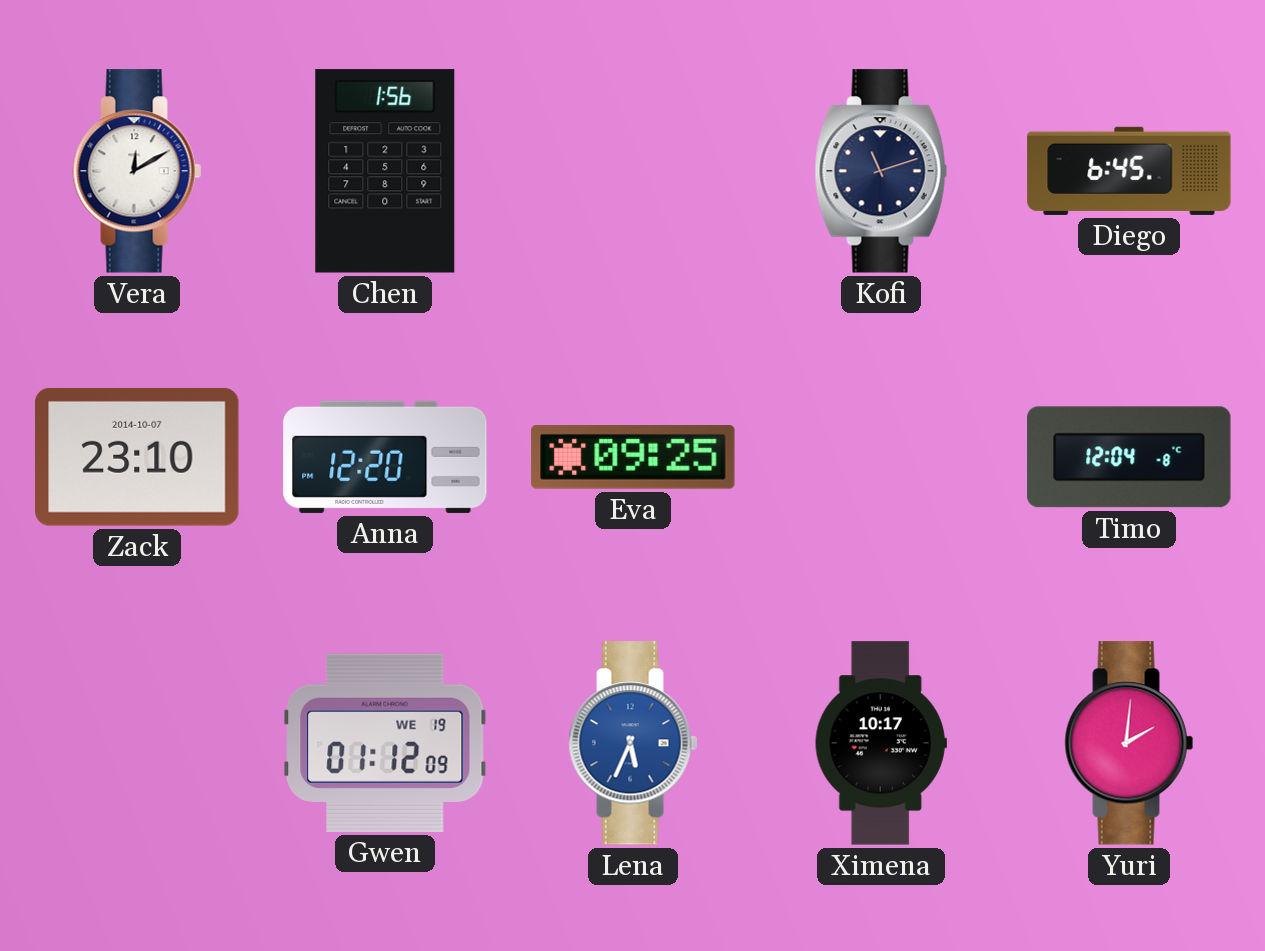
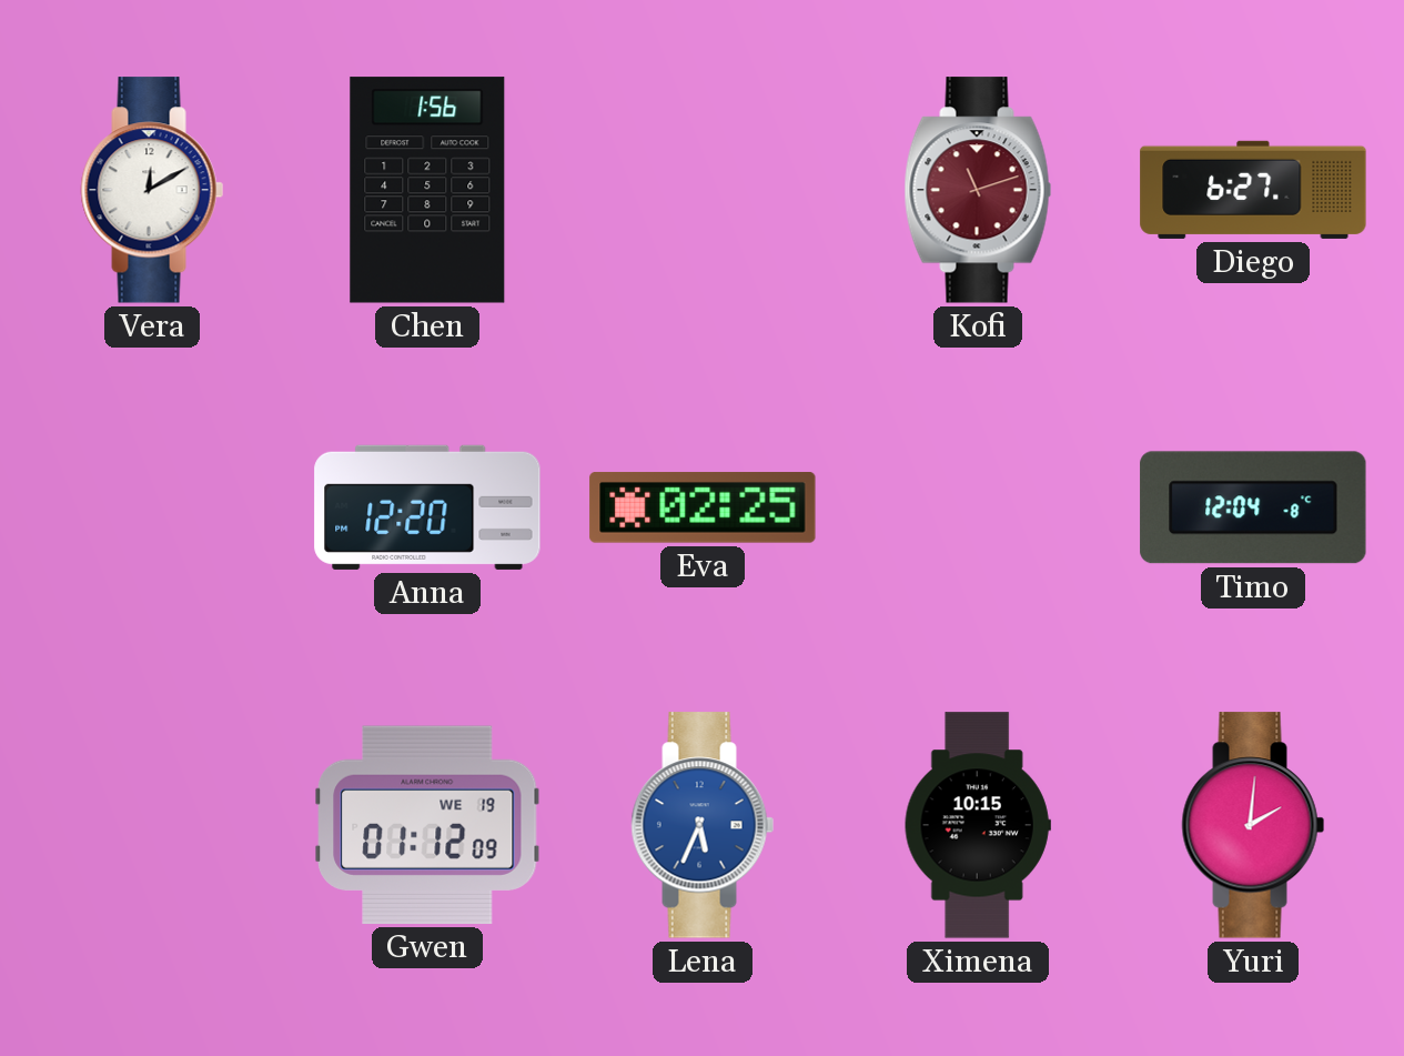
Kofi dial: navy -> burgundy (978, 190)
Diego: 6:45 -> 6:27 (1253, 190)
Zack: 23:10 -> none (137, 457)
Eva: 09:25 -> 02:25 (703, 509)
Ximena: 10:17 -> 10:15 (978, 825)
